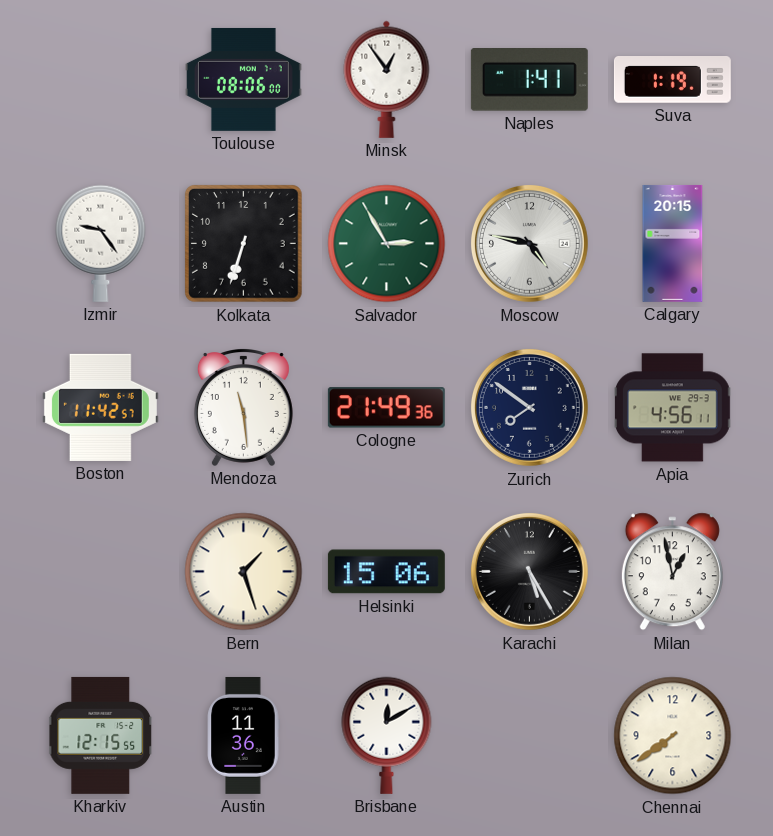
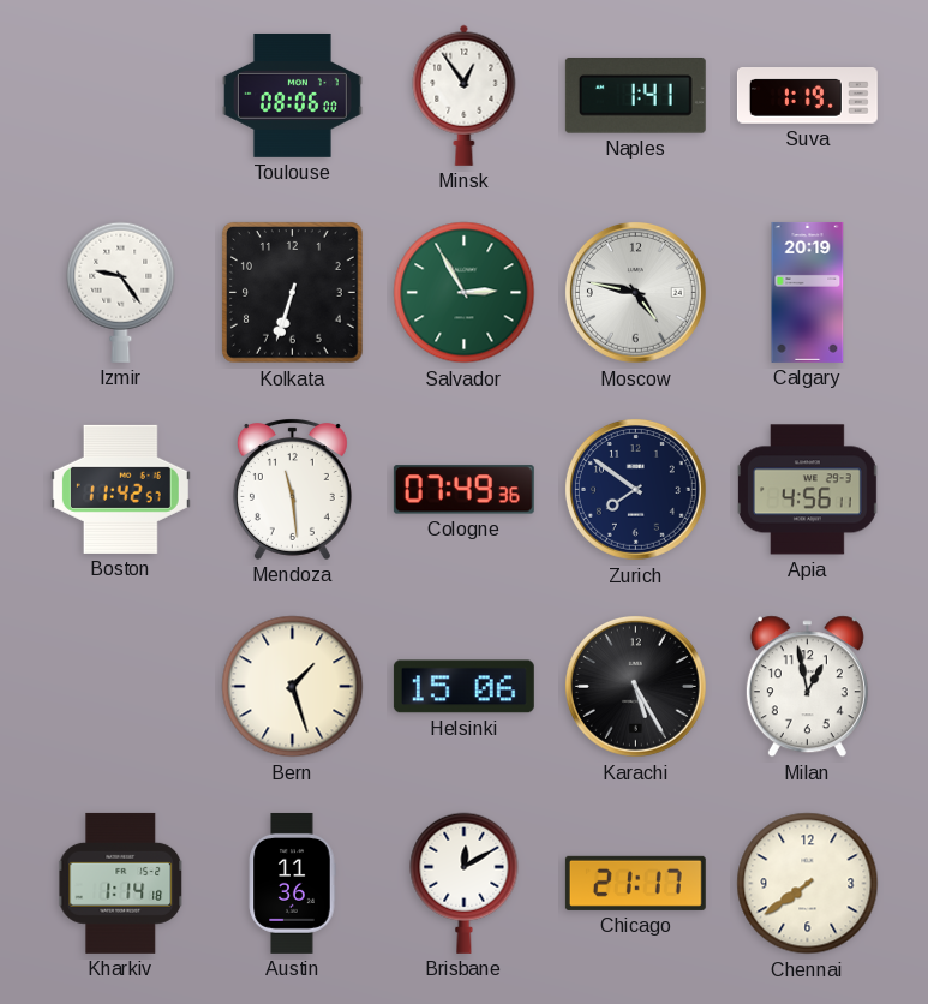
Calgary: 20:15 -> 20:19 (808, 292)
Cologne: 21:49 -> 07:49 (463, 490)
Kharkiv: 12:15 -> 1:14 (121, 883)
Chicago: none -> 21:17 (635, 883)
